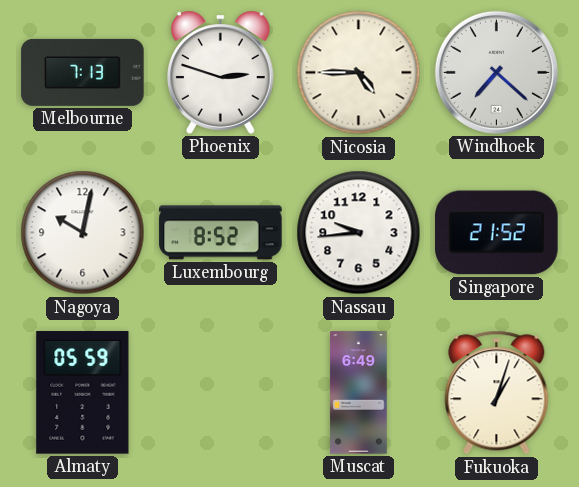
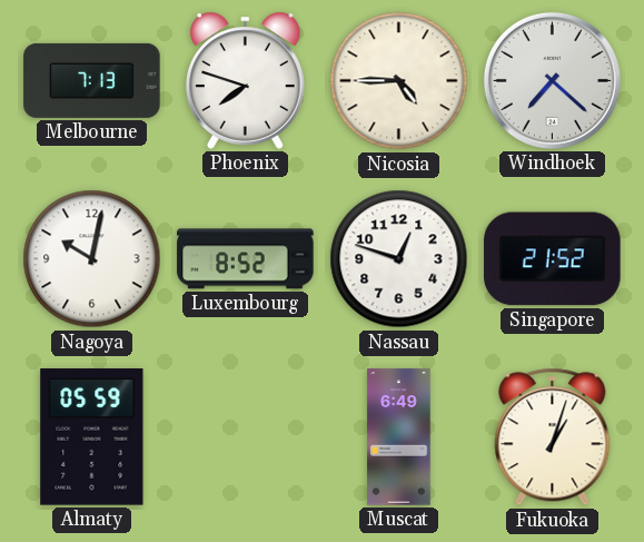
Phoenix: 2:48 -> 7:48 (246, 80)
Nassau: 9:44 -> 12:48 (399, 259)
